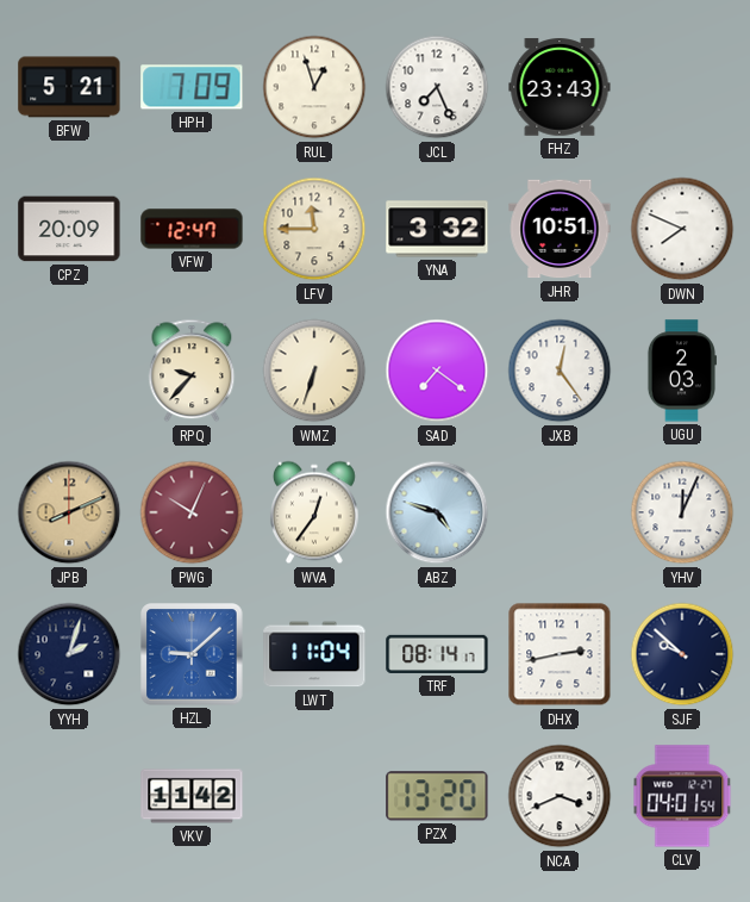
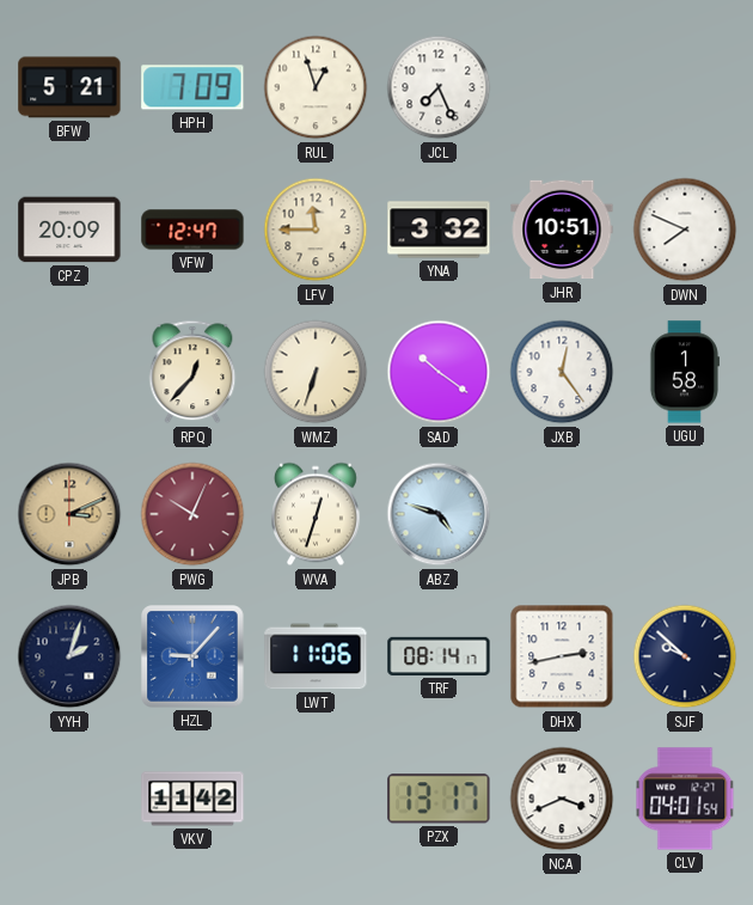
FHZ: 23:43 -> none (560, 87)
RPQ: 9:37 -> 12:37 (192, 372)
SAD: 7:21 -> 10:21 (439, 372)
UGU: 2:03 -> 1:58 (684, 372)
JPB: 8:11 -> 3:11 (69, 514)
WVA: 12:36 -> 12:33 (316, 514)
YHV: 12:04 -> none (682, 512)
HZL: 9:08 -> 9:07 (192, 656)
LWT: 11:04 -> 11:06 (316, 656)
PZX: 13:20 -> 13:17 (439, 799)
